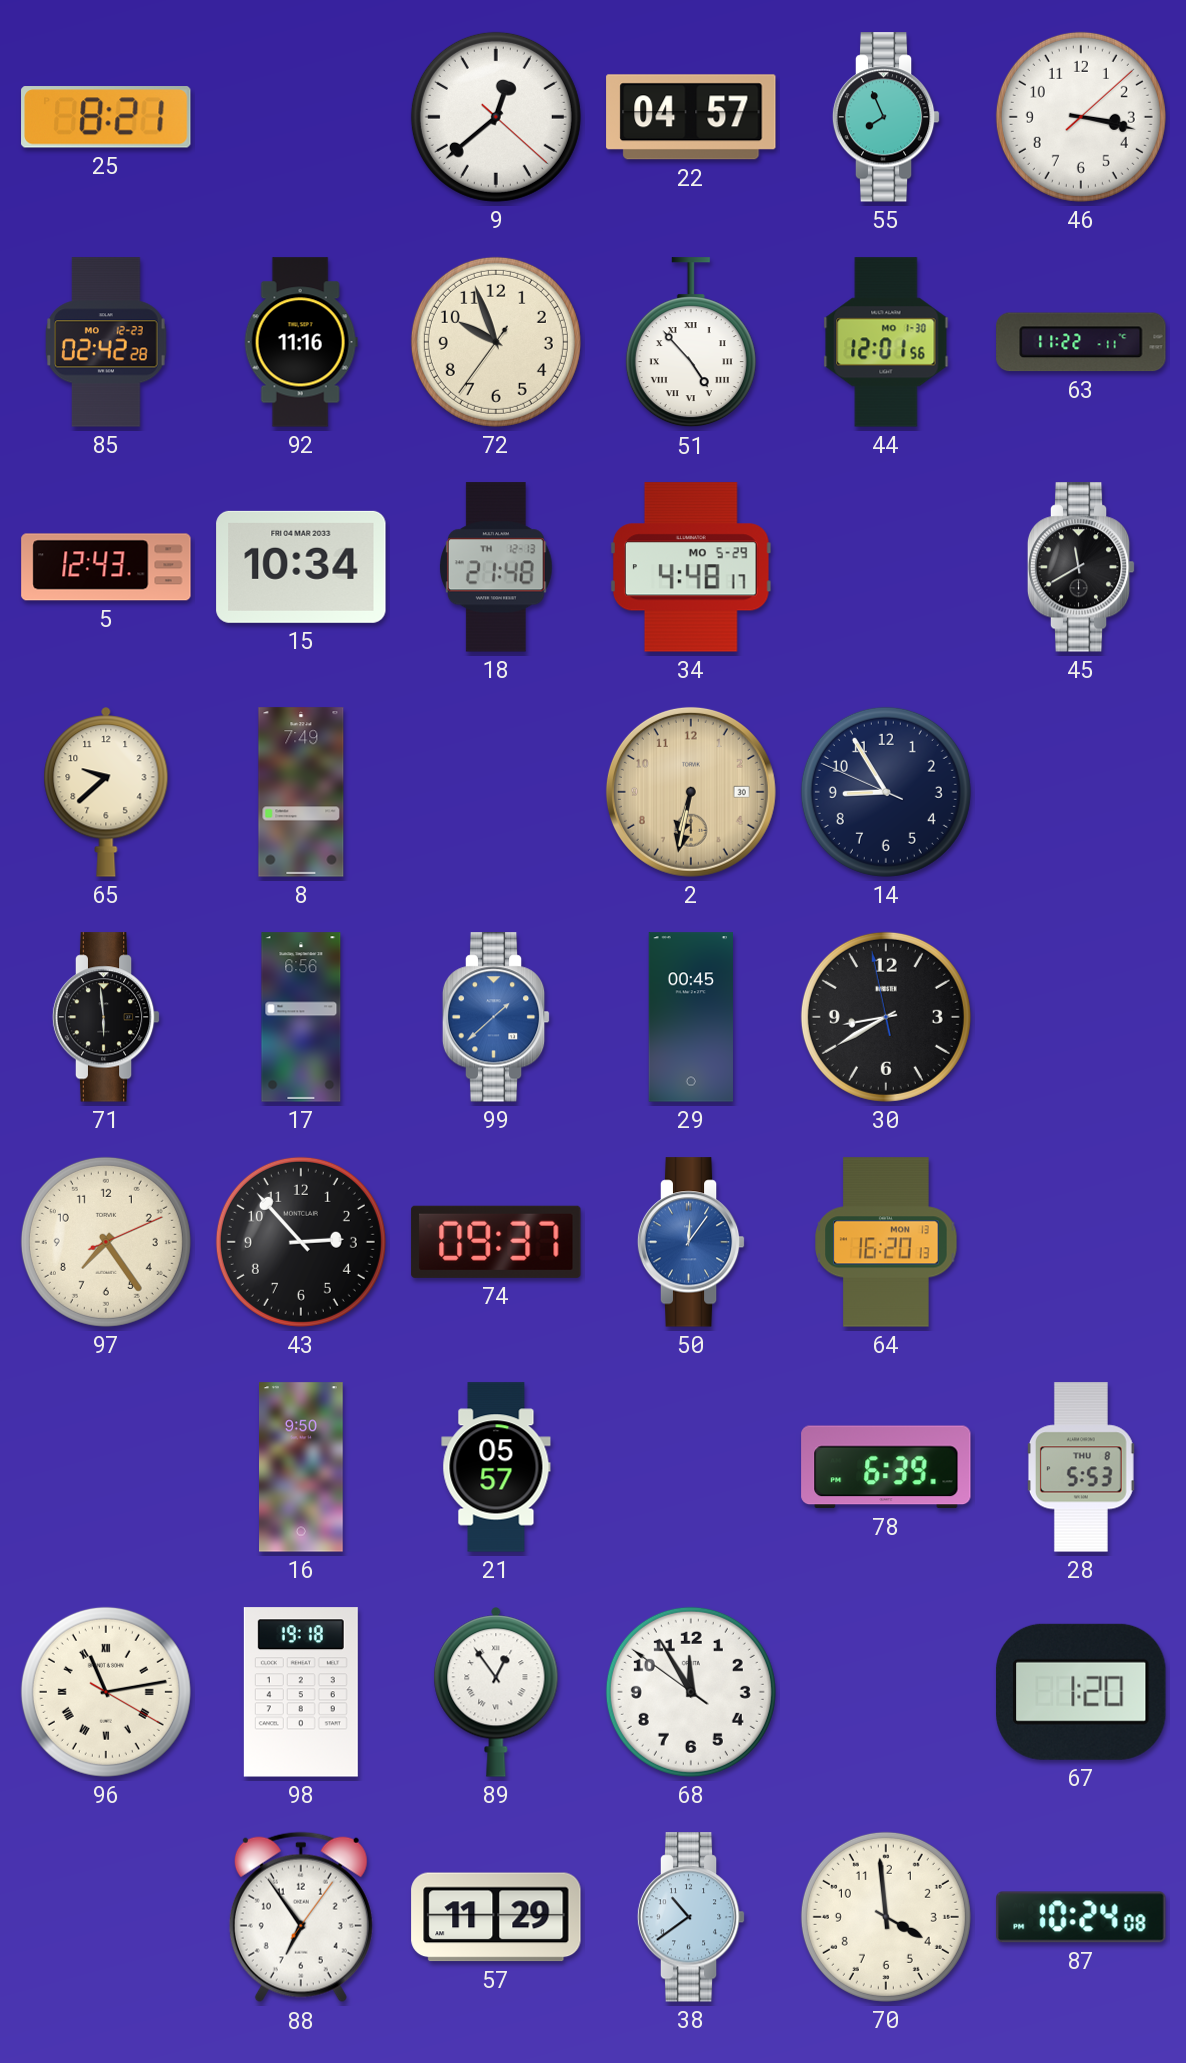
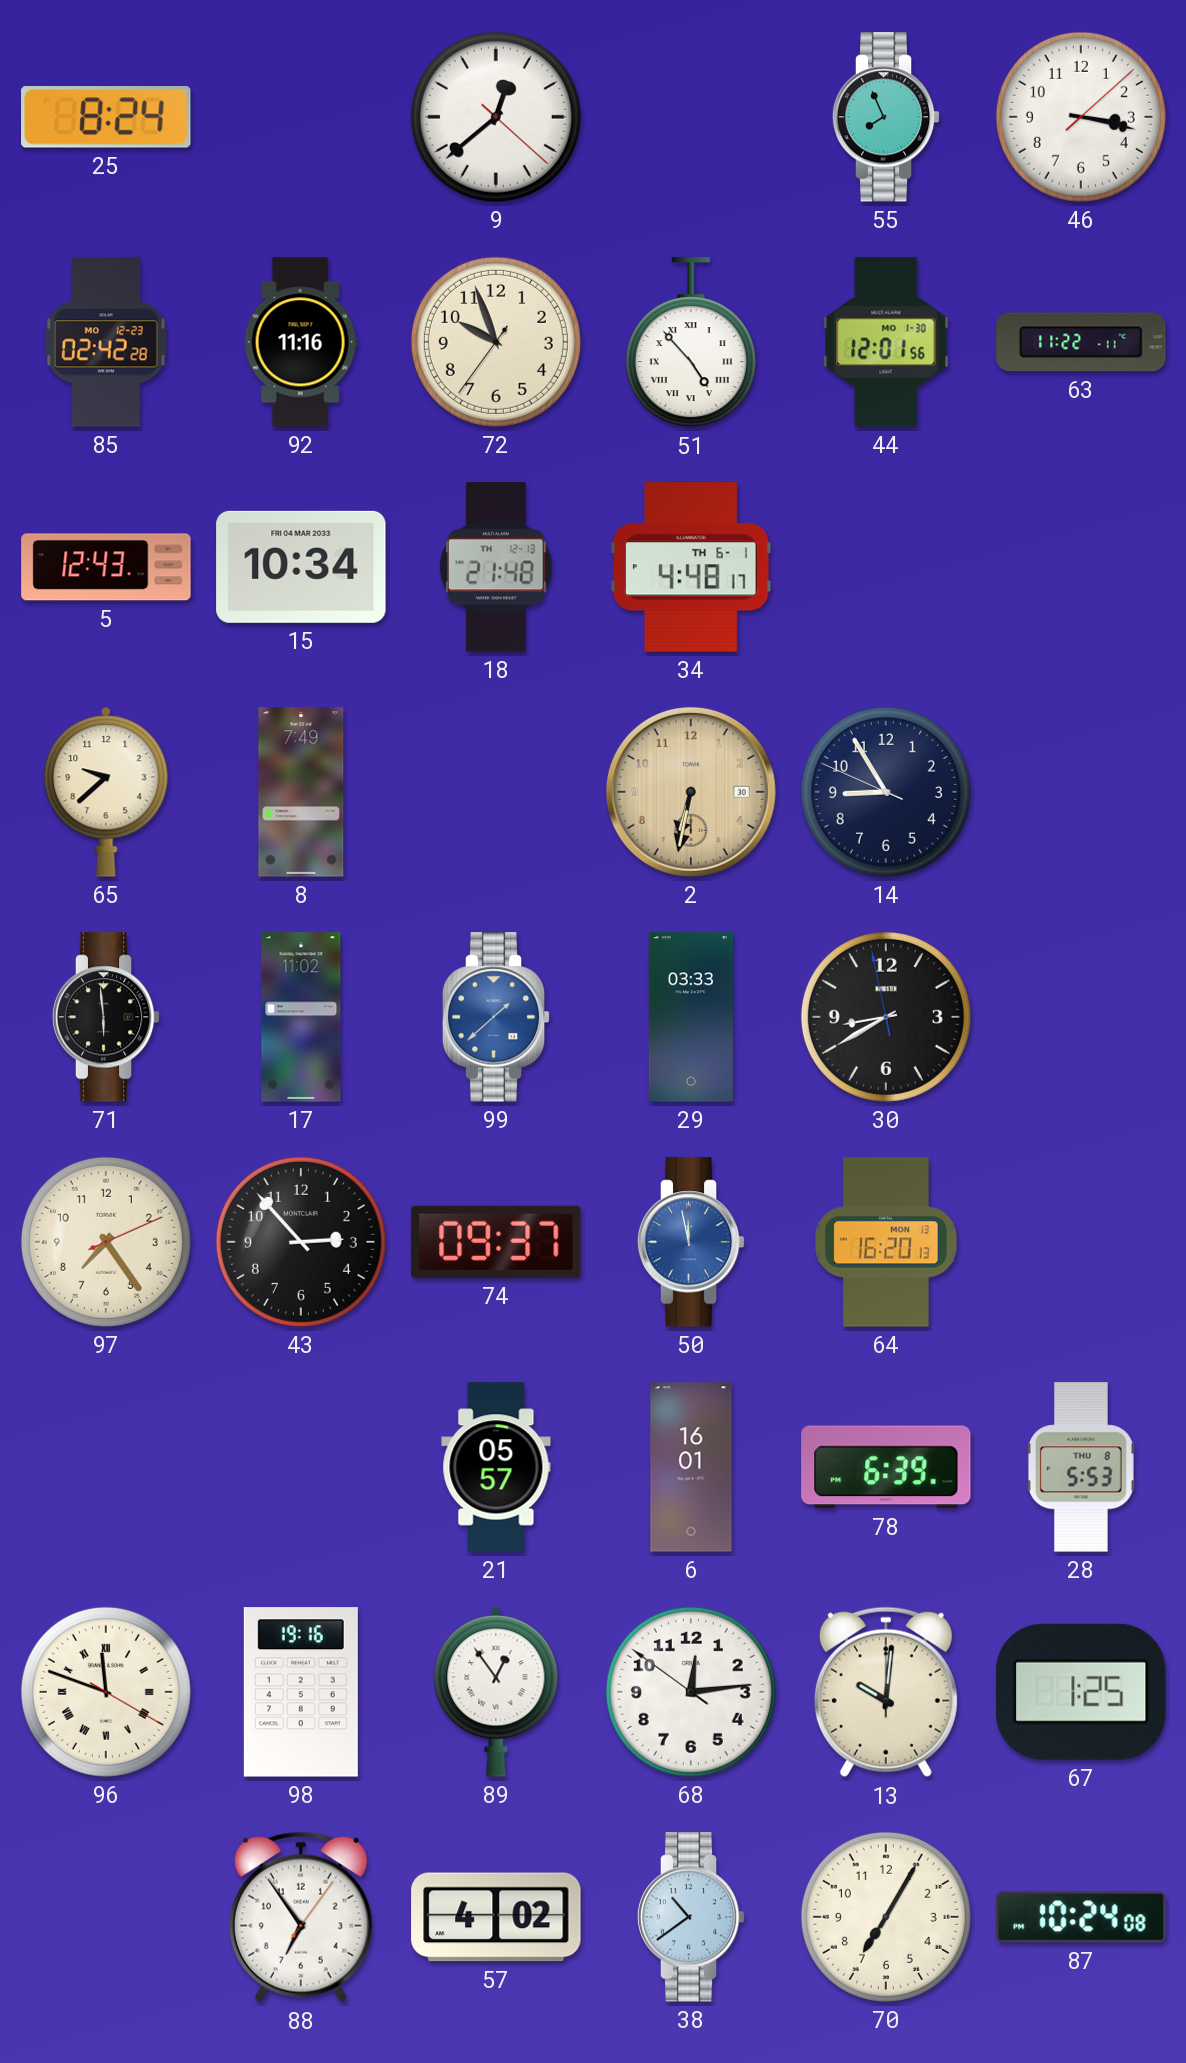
25: 8:21 -> 8:24 (106, 118)
22: 04:57 -> none (691, 117)
34 date: MO 5-29 -> TH 6-1 (692, 567)
45: 11:40 -> none (1081, 567)
17: 6:56 -> 11:02 (301, 1017)
29: 00:45 -> 03:33 (690, 1017)
50: 12:06 -> 11:58 (691, 1242)
16: 9:50 -> none (302, 1467)
6: none -> 16:01 (691, 1467)
96: 11:13 -> 11:48 (106, 1692)
98: 19:18 -> 19:16 (301, 1692)
68: 11:54 -> 12:13 (691, 1692)
13: none -> 10:01 (886, 1692)
67: 1:20 -> 1:25 (1081, 1692)
57: 11:29 -> 4:02 (496, 1917)
70: 3:59 -> 7:05 (886, 1917)
